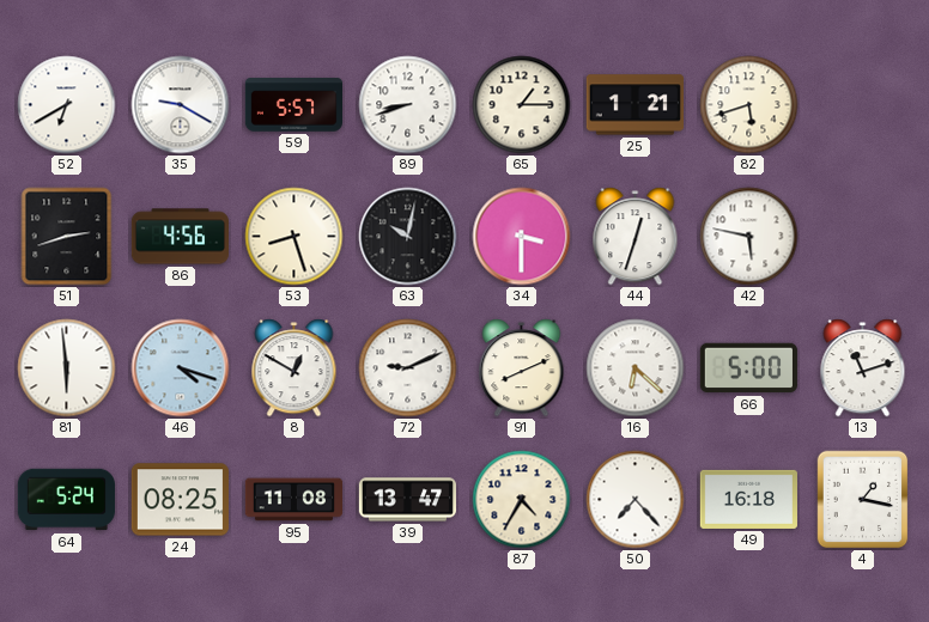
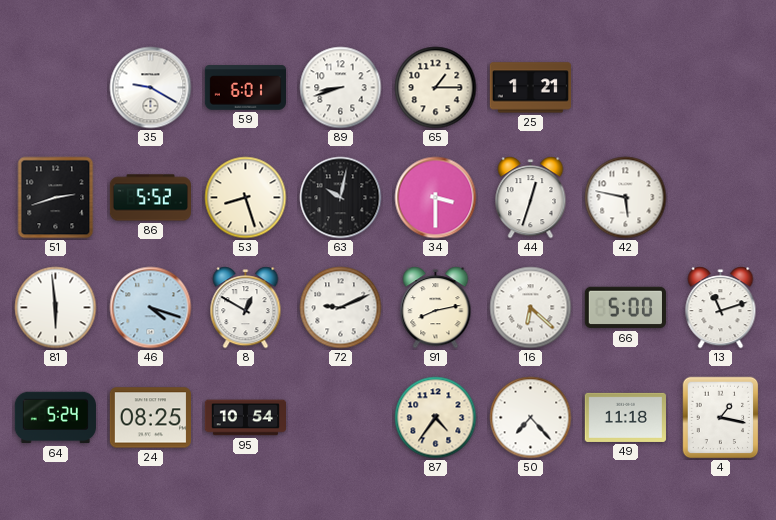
52: 6:40 -> none (67, 105)
59: 5:57 -> 6:01 (245, 88)
82: 5:42 -> none (749, 105)
86: 4:56 -> 5:52 (150, 198)
91: 8:11 -> 8:13 (436, 308)
95: 11:08 -> 10:54 (245, 418)
39: 13:47 -> none (407, 500)
87: 4:35 -> 4:36 (436, 418)
49: 16:18 -> 11:18 (625, 417)
